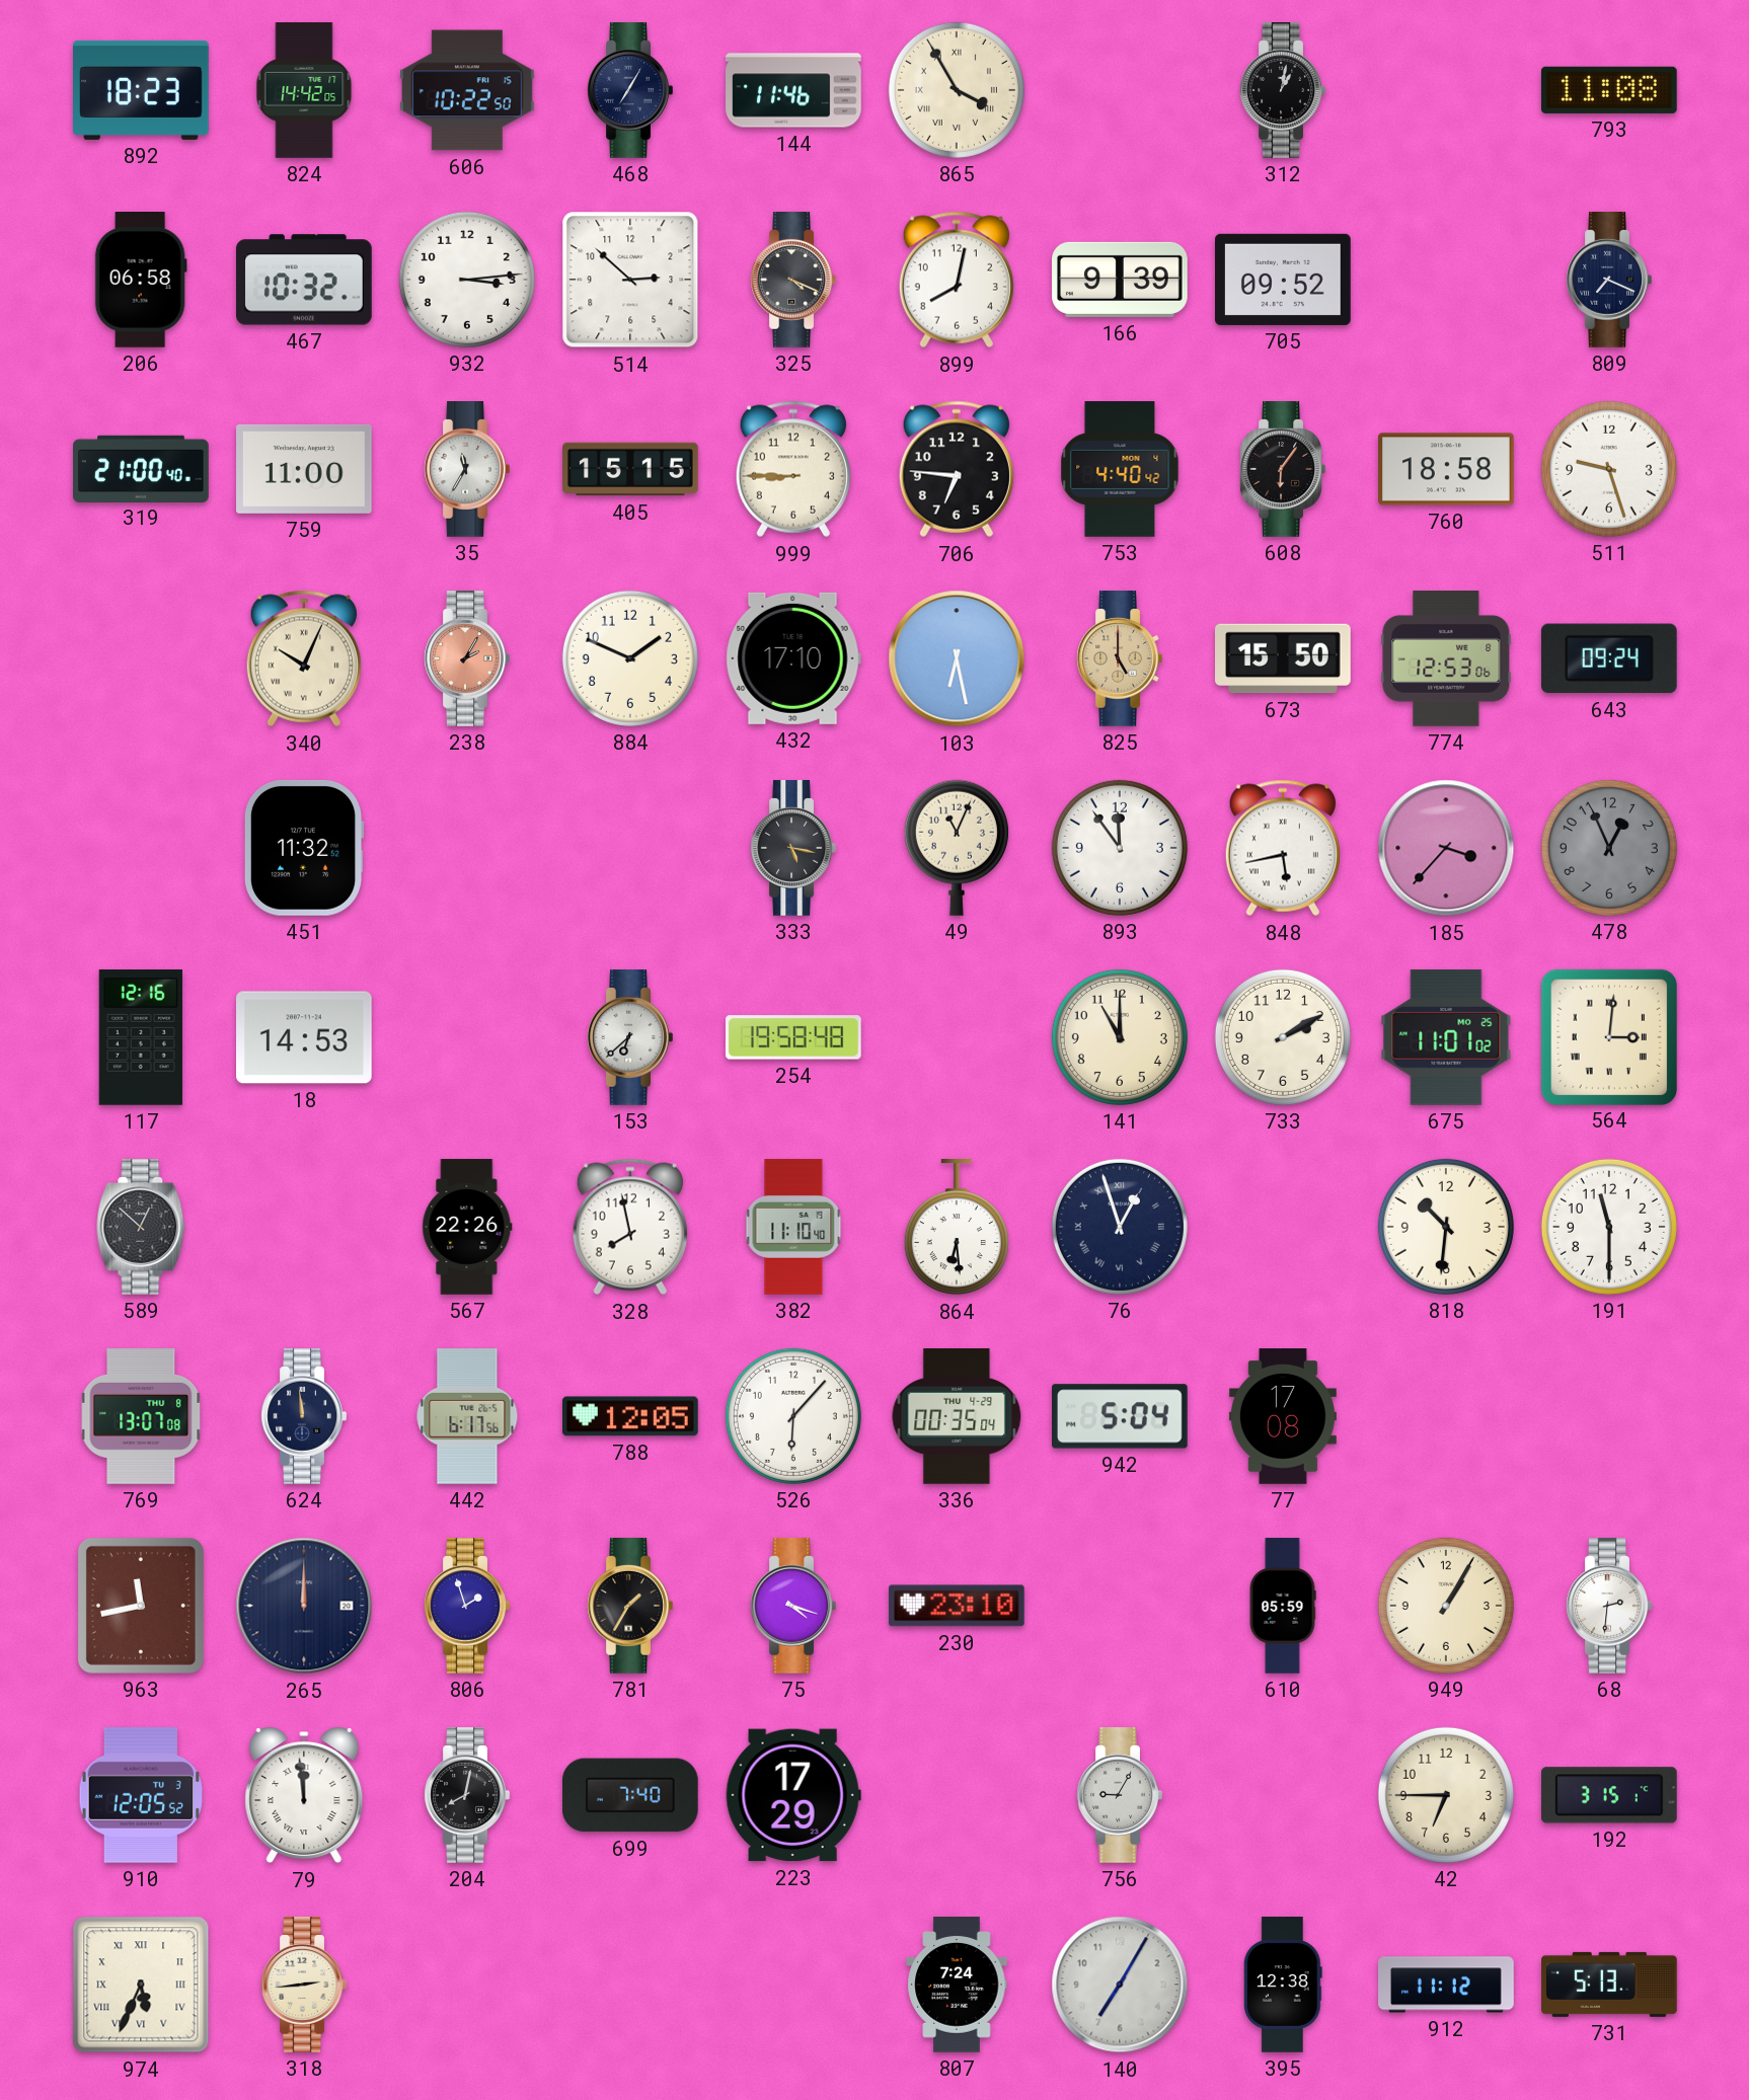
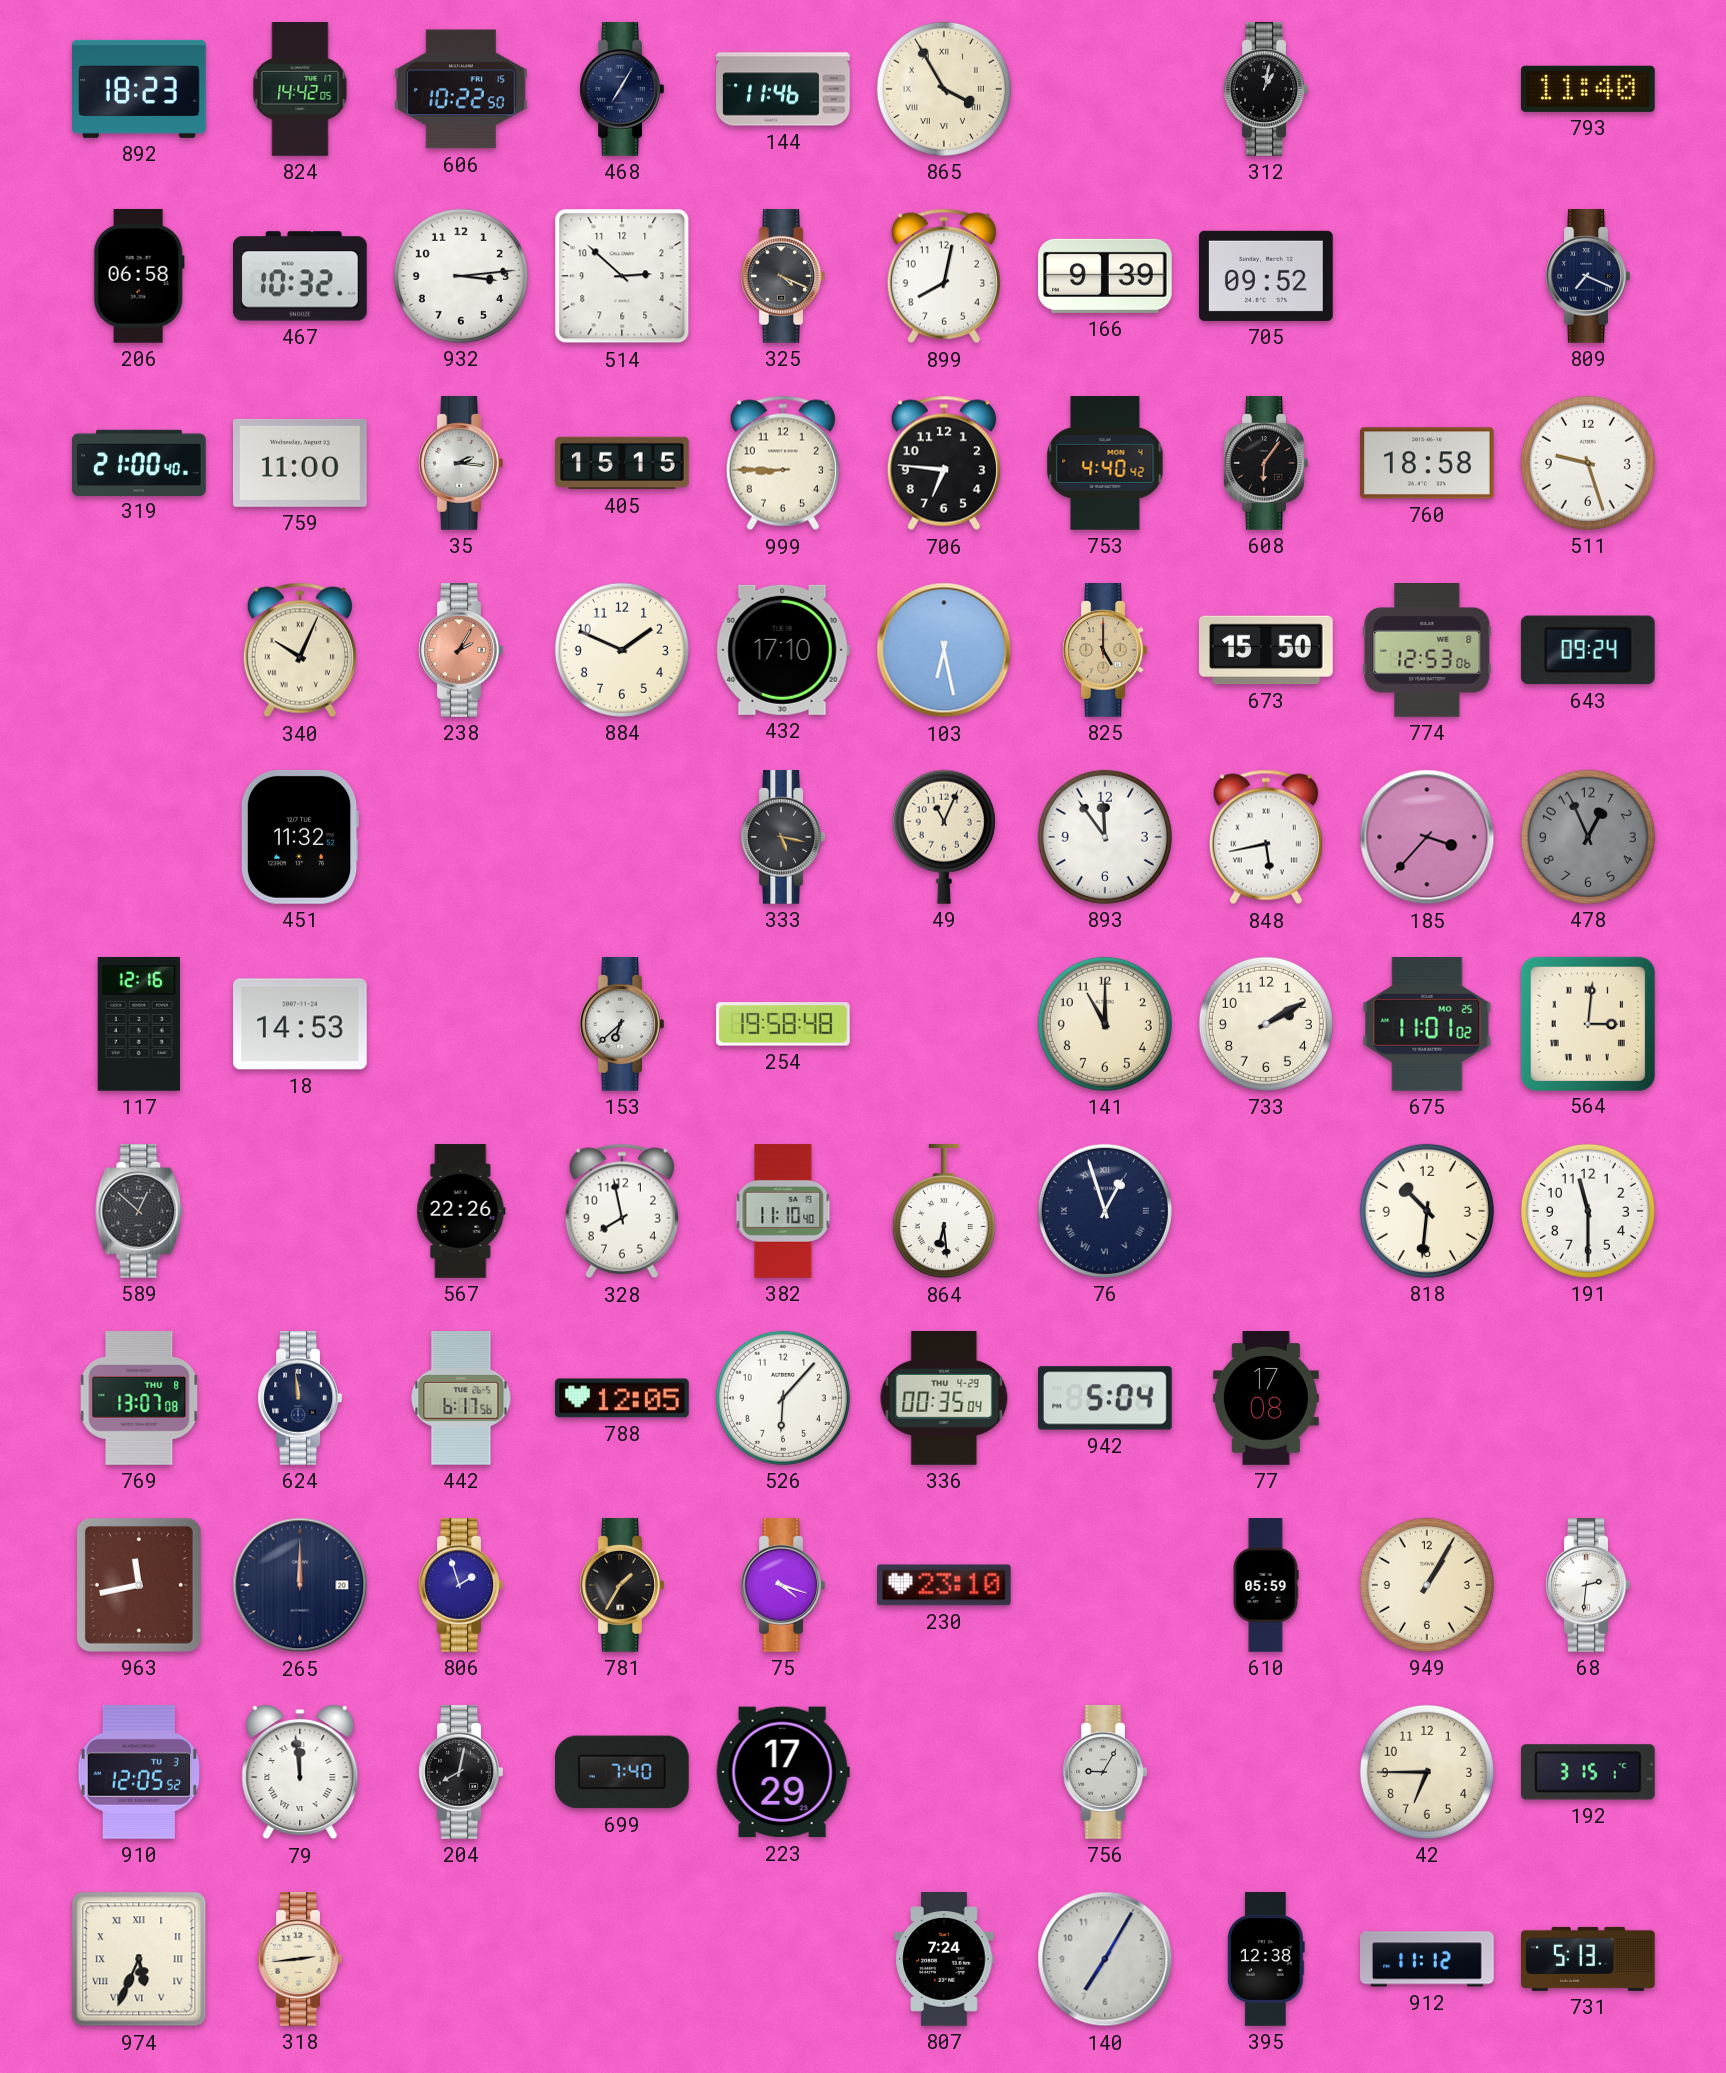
793: 11:08 -> 11:40 (1588, 89)
35: 11:35 -> 2:16 (461, 463)
